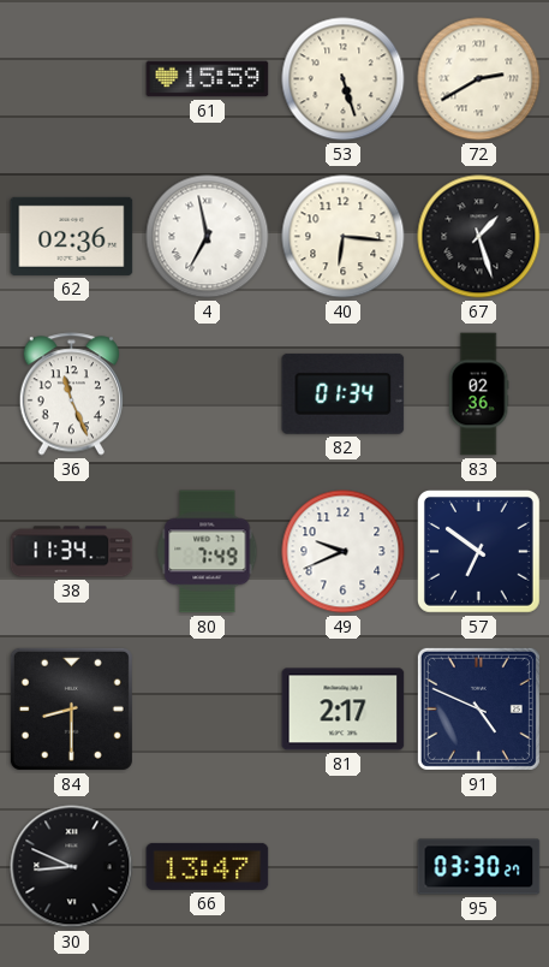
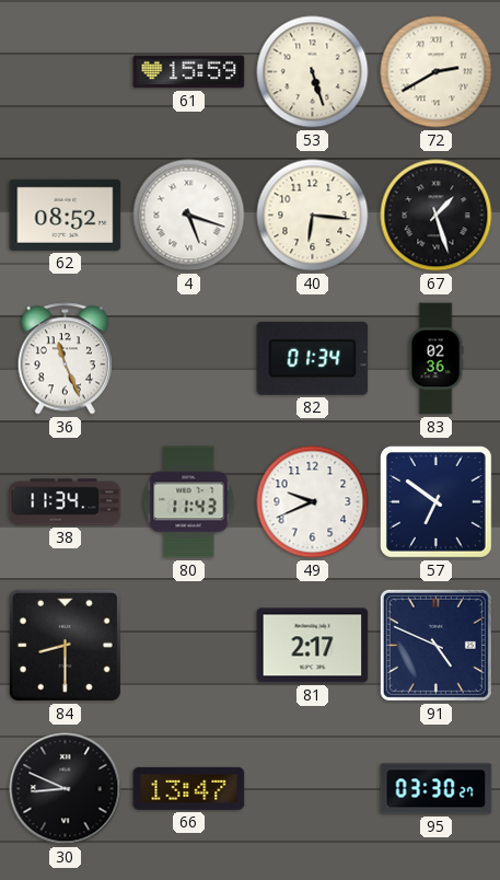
62: 02:36 -> 08:52 (66, 215)
4: 6:58 -> 5:18 (189, 216)
80: 7:49 -> 11:43 (189, 502)
